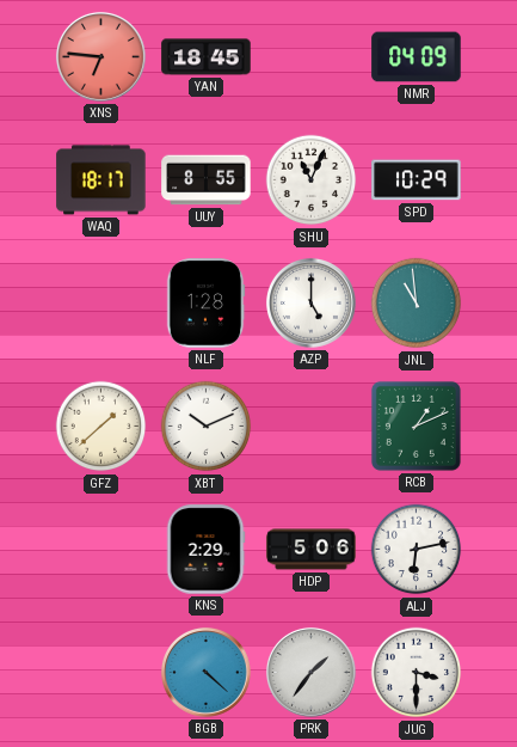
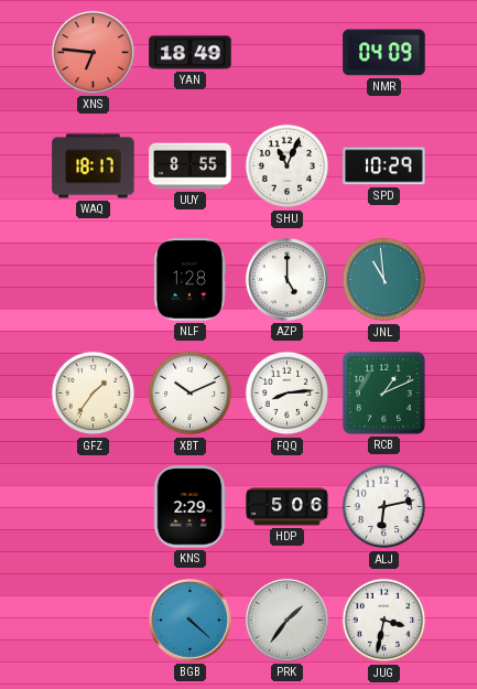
YAN: 18:45 -> 18:49 (191, 53)
GFZ: 1:38 -> 1:36 (94, 394)
FQQ: none -> 8:14 (288, 394)
JUG: 3:30 -> 3:32 (384, 621)
